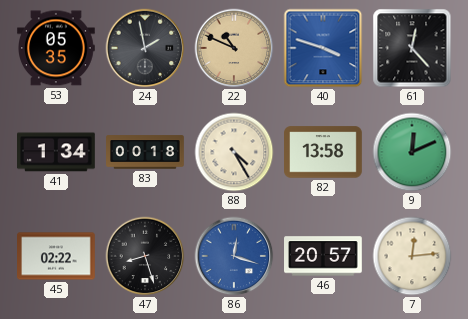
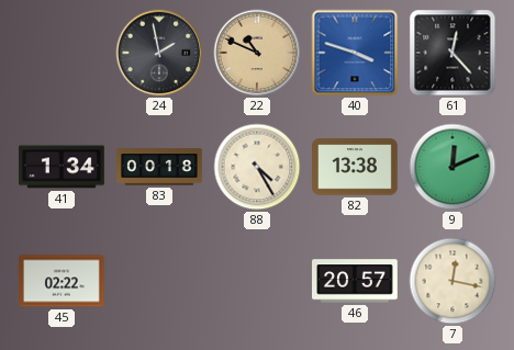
53: 05:35 -> none (57, 48)
82: 13:58 -> 13:38 (356, 167)
47: 8:27 -> none (145, 256)
86: 12:18 -> none (234, 256)
7: 12:14 -> 12:17 (452, 281)
